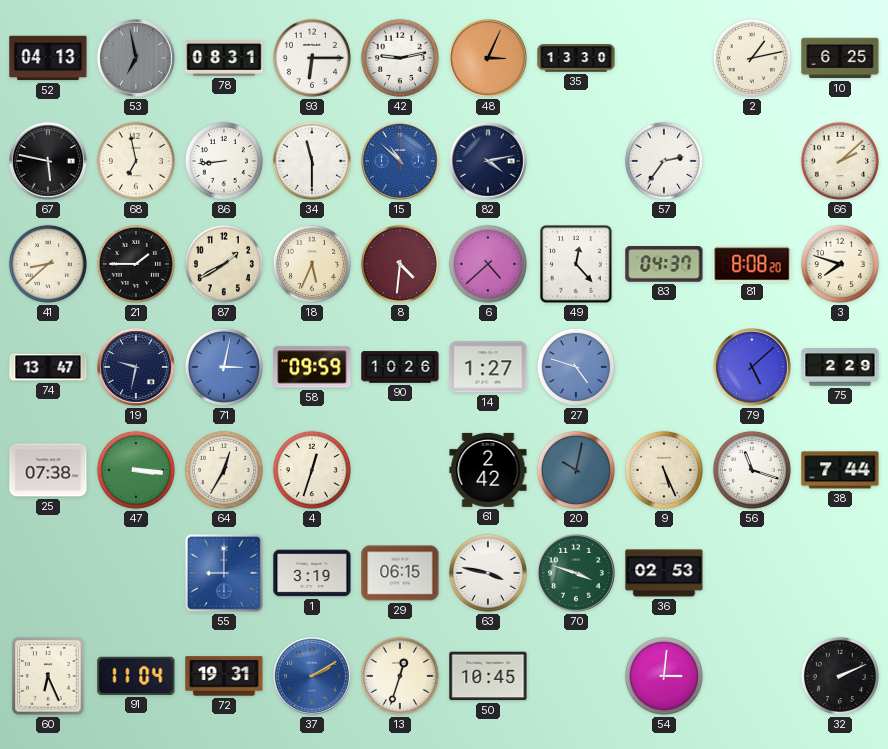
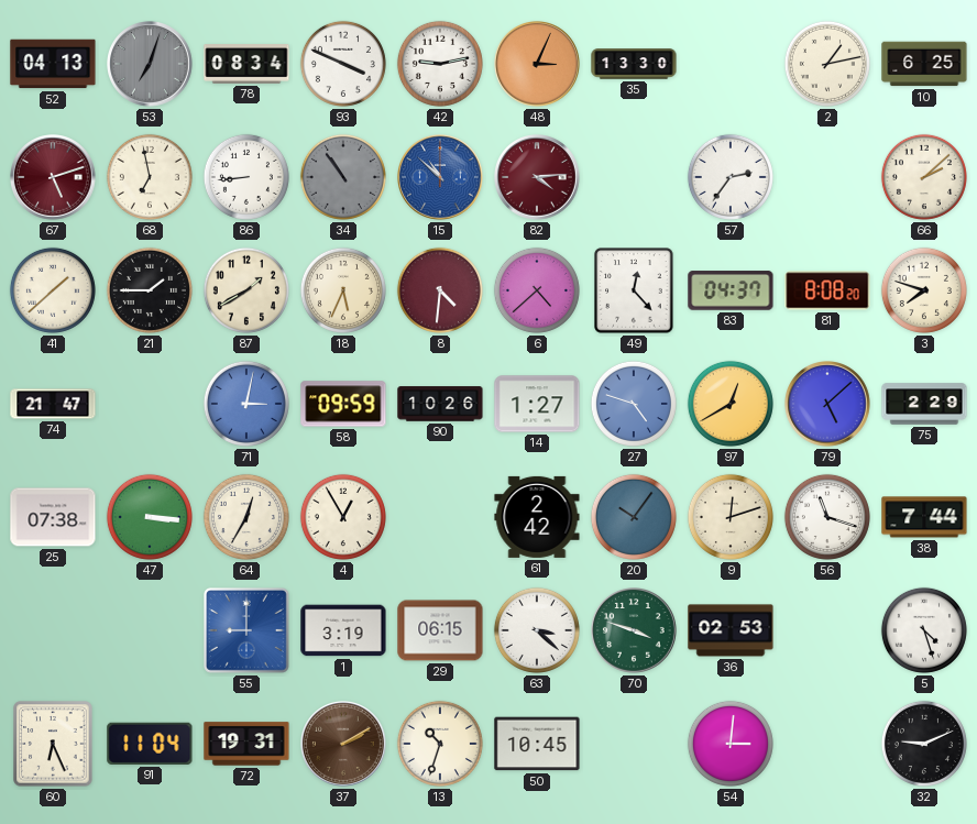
53: 6:58 -> 7:03 (151, 65)
78: 08:31 -> 08:34 (246, 64)
93: 6:15 -> 3:49 (343, 64)
67: 5:47 -> 5:12 (54, 178)
67 dial: black -> burgundy (54, 178)
34: 11:30 -> 10:54 (343, 177)
34 dial: white -> grey (343, 177)
82: 4:13 -> 4:14 (538, 178)
82 dial: navy -> burgundy (538, 178)
41: 8:38 -> 1:38 (53, 290)
74: 13:47 -> 21:47 (53, 404)
19: 9:32 -> none (137, 368)
97: none -> 12:40 (731, 404)
4: 12:33 -> 12:55 (343, 517)
20: 10:02 -> 10:06 (634, 517)
9: 5:26 -> 12:12 (731, 517)
63: 3:47 -> 3:22 (537, 630)
5: none -> 4:27 (924, 630)
37 dial: blue -> brown (344, 745)
13: 12:33 -> 10:33 (440, 744)
32: 2:11 -> 9:11 (924, 744)
